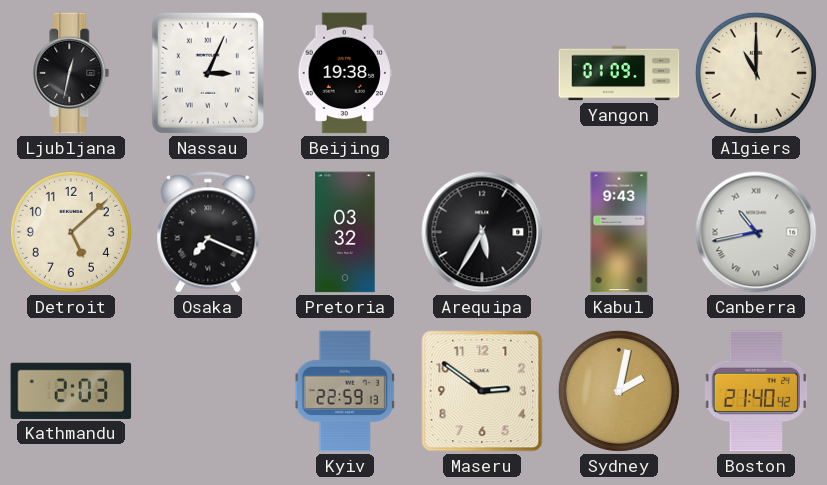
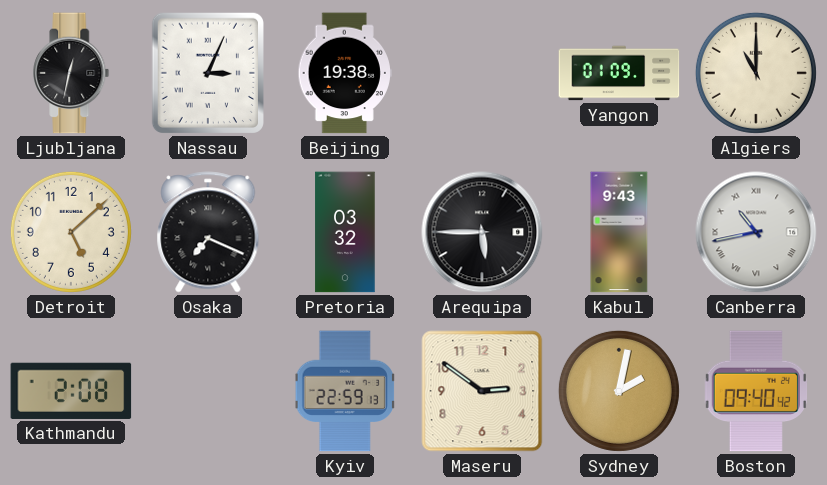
Arequipa: 5:35 -> 5:45 (482, 232)
Kathmandu: 2:03 -> 2:08 (71, 391)
Boston: 21:40 -> 09:40 (755, 391)
